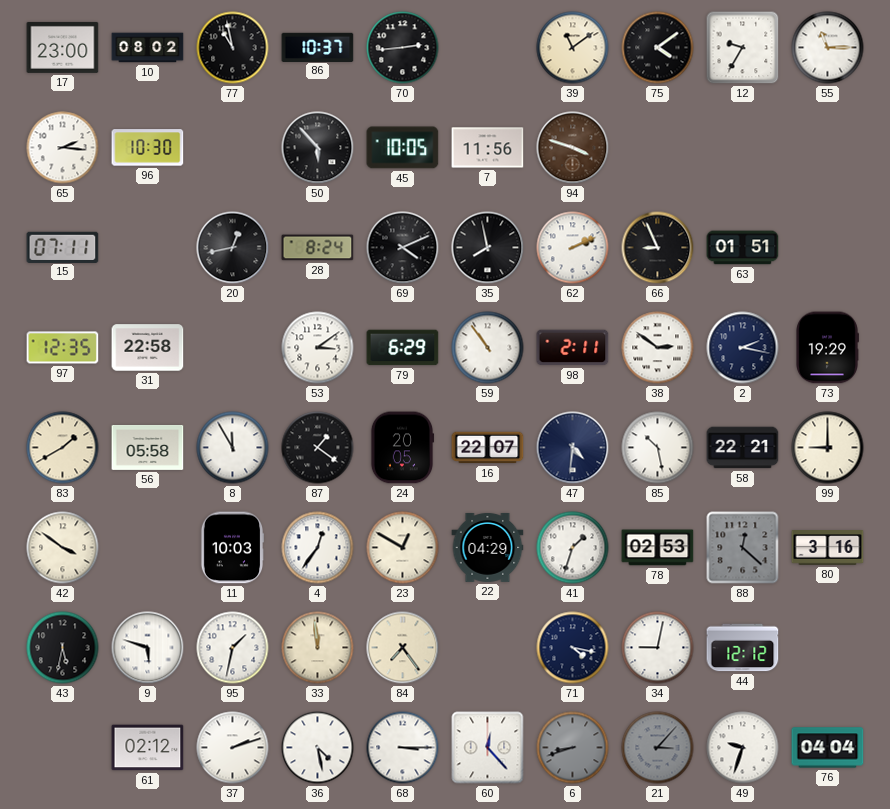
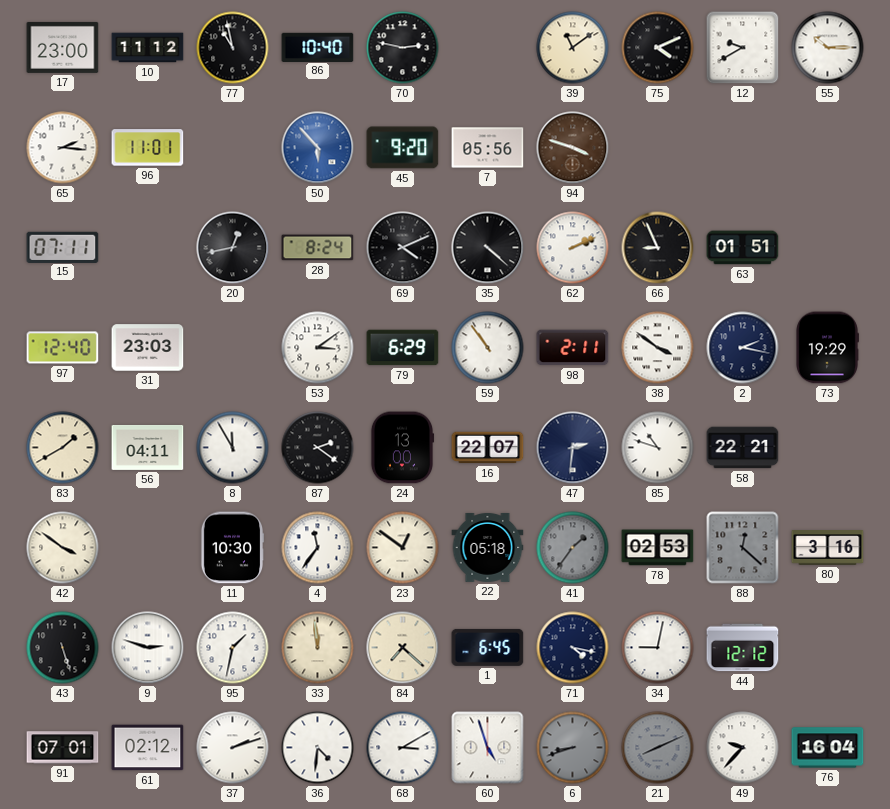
10: 08:02 -> 11:12 (148, 48)
86: 10:37 -> 10:40 (318, 47)
70: 2:44 -> 2:47 (403, 48)
75: 4:09 -> 4:11 (658, 48)
12: 9:35 -> 9:40 (743, 48)
55: 11:15 -> 10:15 (828, 48)
96: 10:30 -> 11:01 (148, 148)
50 dial: black -> blue (318, 148)
45: 10:05 -> 9:20 (403, 148)
7: 11:56 -> 05:56 (488, 148)
35: 7:58 -> 4:22 (488, 248)
97: 12:35 -> 12:40 (63, 348)
31: 22:58 -> 23:03 (148, 348)
38: 2:51 -> 3:51 (658, 348)
56: 05:58 -> 04:11 (148, 447)
87: 1:21 -> 2:21 (318, 448)
24: 20:05 -> 13:00 (402, 448)
47: 4:31 -> 2:31 (573, 448)
85: 10:28 -> 10:48 (658, 448)
99: 9:00 -> none (828, 448)
11: 10:03 -> 10:30 (232, 548)
4: 12:36 -> 11:36 (318, 548)
23: 12:50 -> 12:51 (403, 548)
22: 04:29 -> 05:18 (488, 547)
41: 1:33 -> 1:36 (573, 548)
41 dial: white -> grey (573, 548)
43: 5:32 -> 5:27 (63, 648)
9: 5:48 -> 2:48 (148, 648)
84: 7:24 -> 7:22 (403, 648)
1: none -> 6:45 (488, 647)
91: none -> 07:01 (63, 748)
36: 4:28 -> 4:31 (318, 748)
68: 3:15 -> 3:10 (403, 748)
60: 12:23 -> 4:57 (488, 748)
21: 3:07 -> 8:11 (658, 748)
49: 9:33 -> 9:37 (743, 748)
76: 04:04 -> 16:04 (828, 748)
